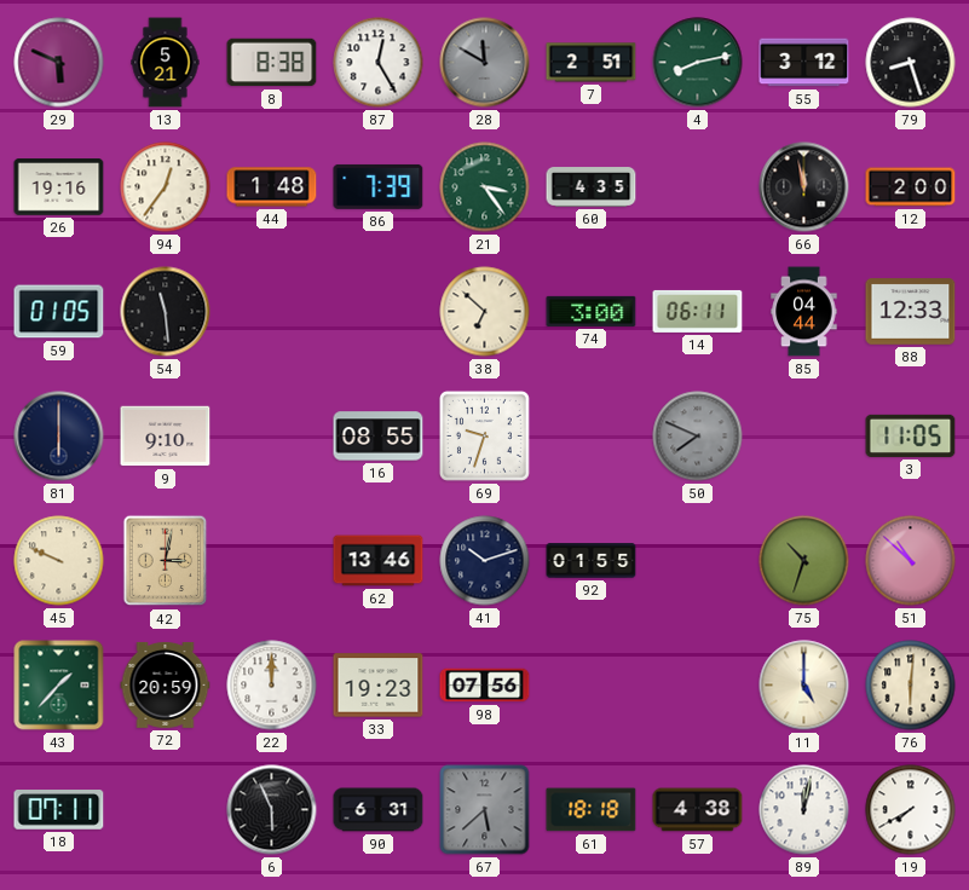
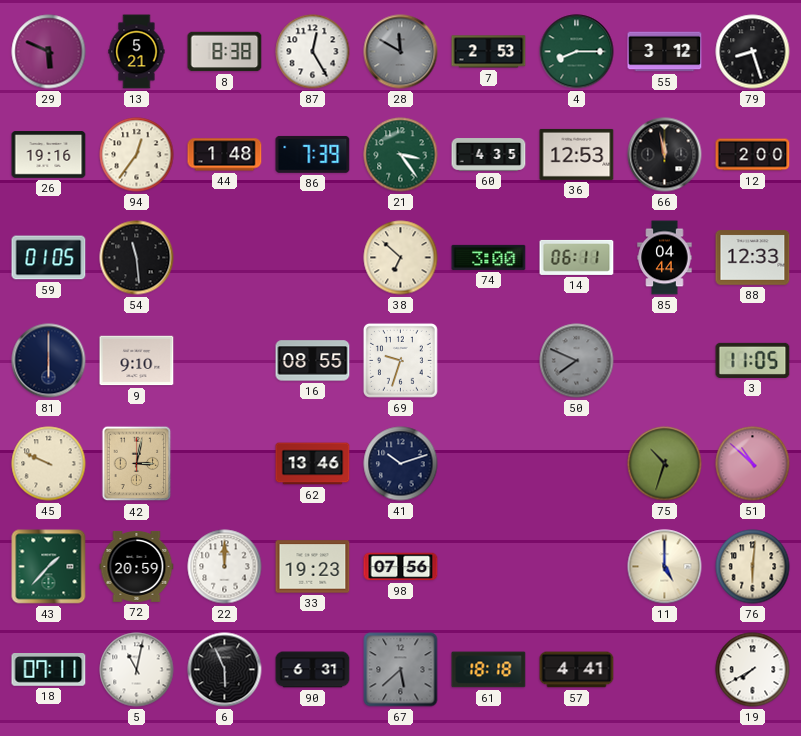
7: 2:51 -> 2:53 (489, 52)
4: 8:13 -> 8:15 (577, 52)
36: none -> 12:53 (577, 154)
92: 01:55 -> none (592, 561)
5: none -> 11:02 (137, 670)
57: 4:38 -> 4:41 (577, 670)
89: 12:02 -> none (804, 810)
